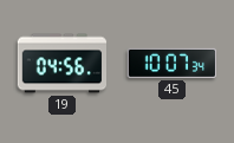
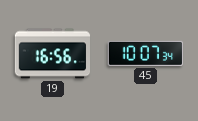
19: 04:56 -> 16:56 (53, 54)
